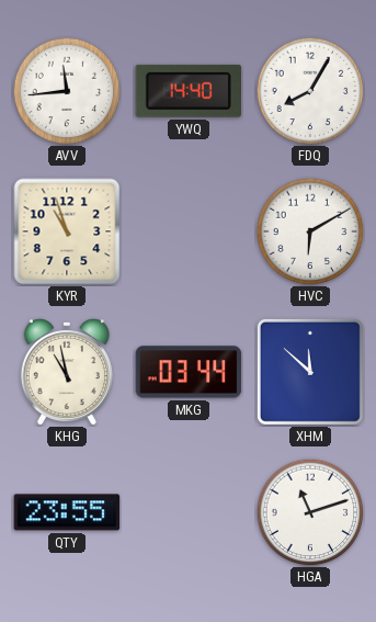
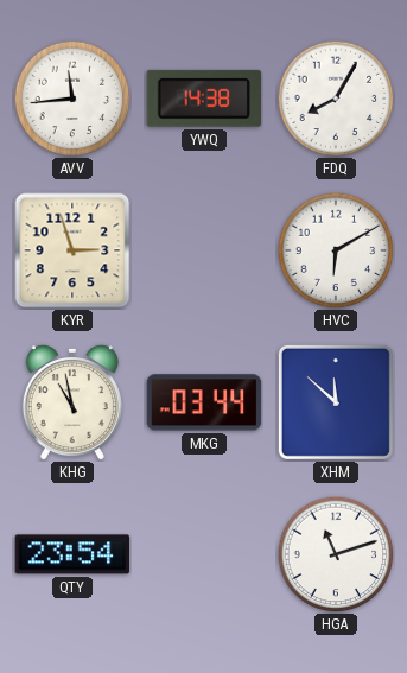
YWQ: 14:40 -> 14:38 (204, 99)
KYR: 10:57 -> 2:57 (72, 250)
QTY: 23:55 -> 23:54 (72, 554)
